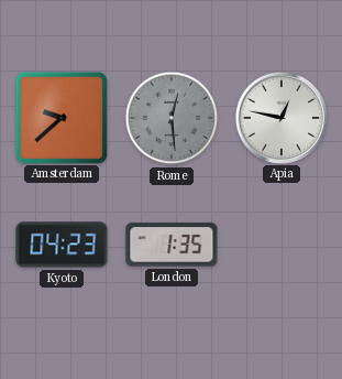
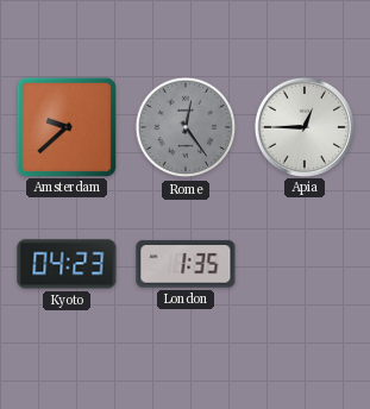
Rome: 12:29 -> 12:24 (186, 127)
Apia: 12:47 -> 12:45 (303, 126)
